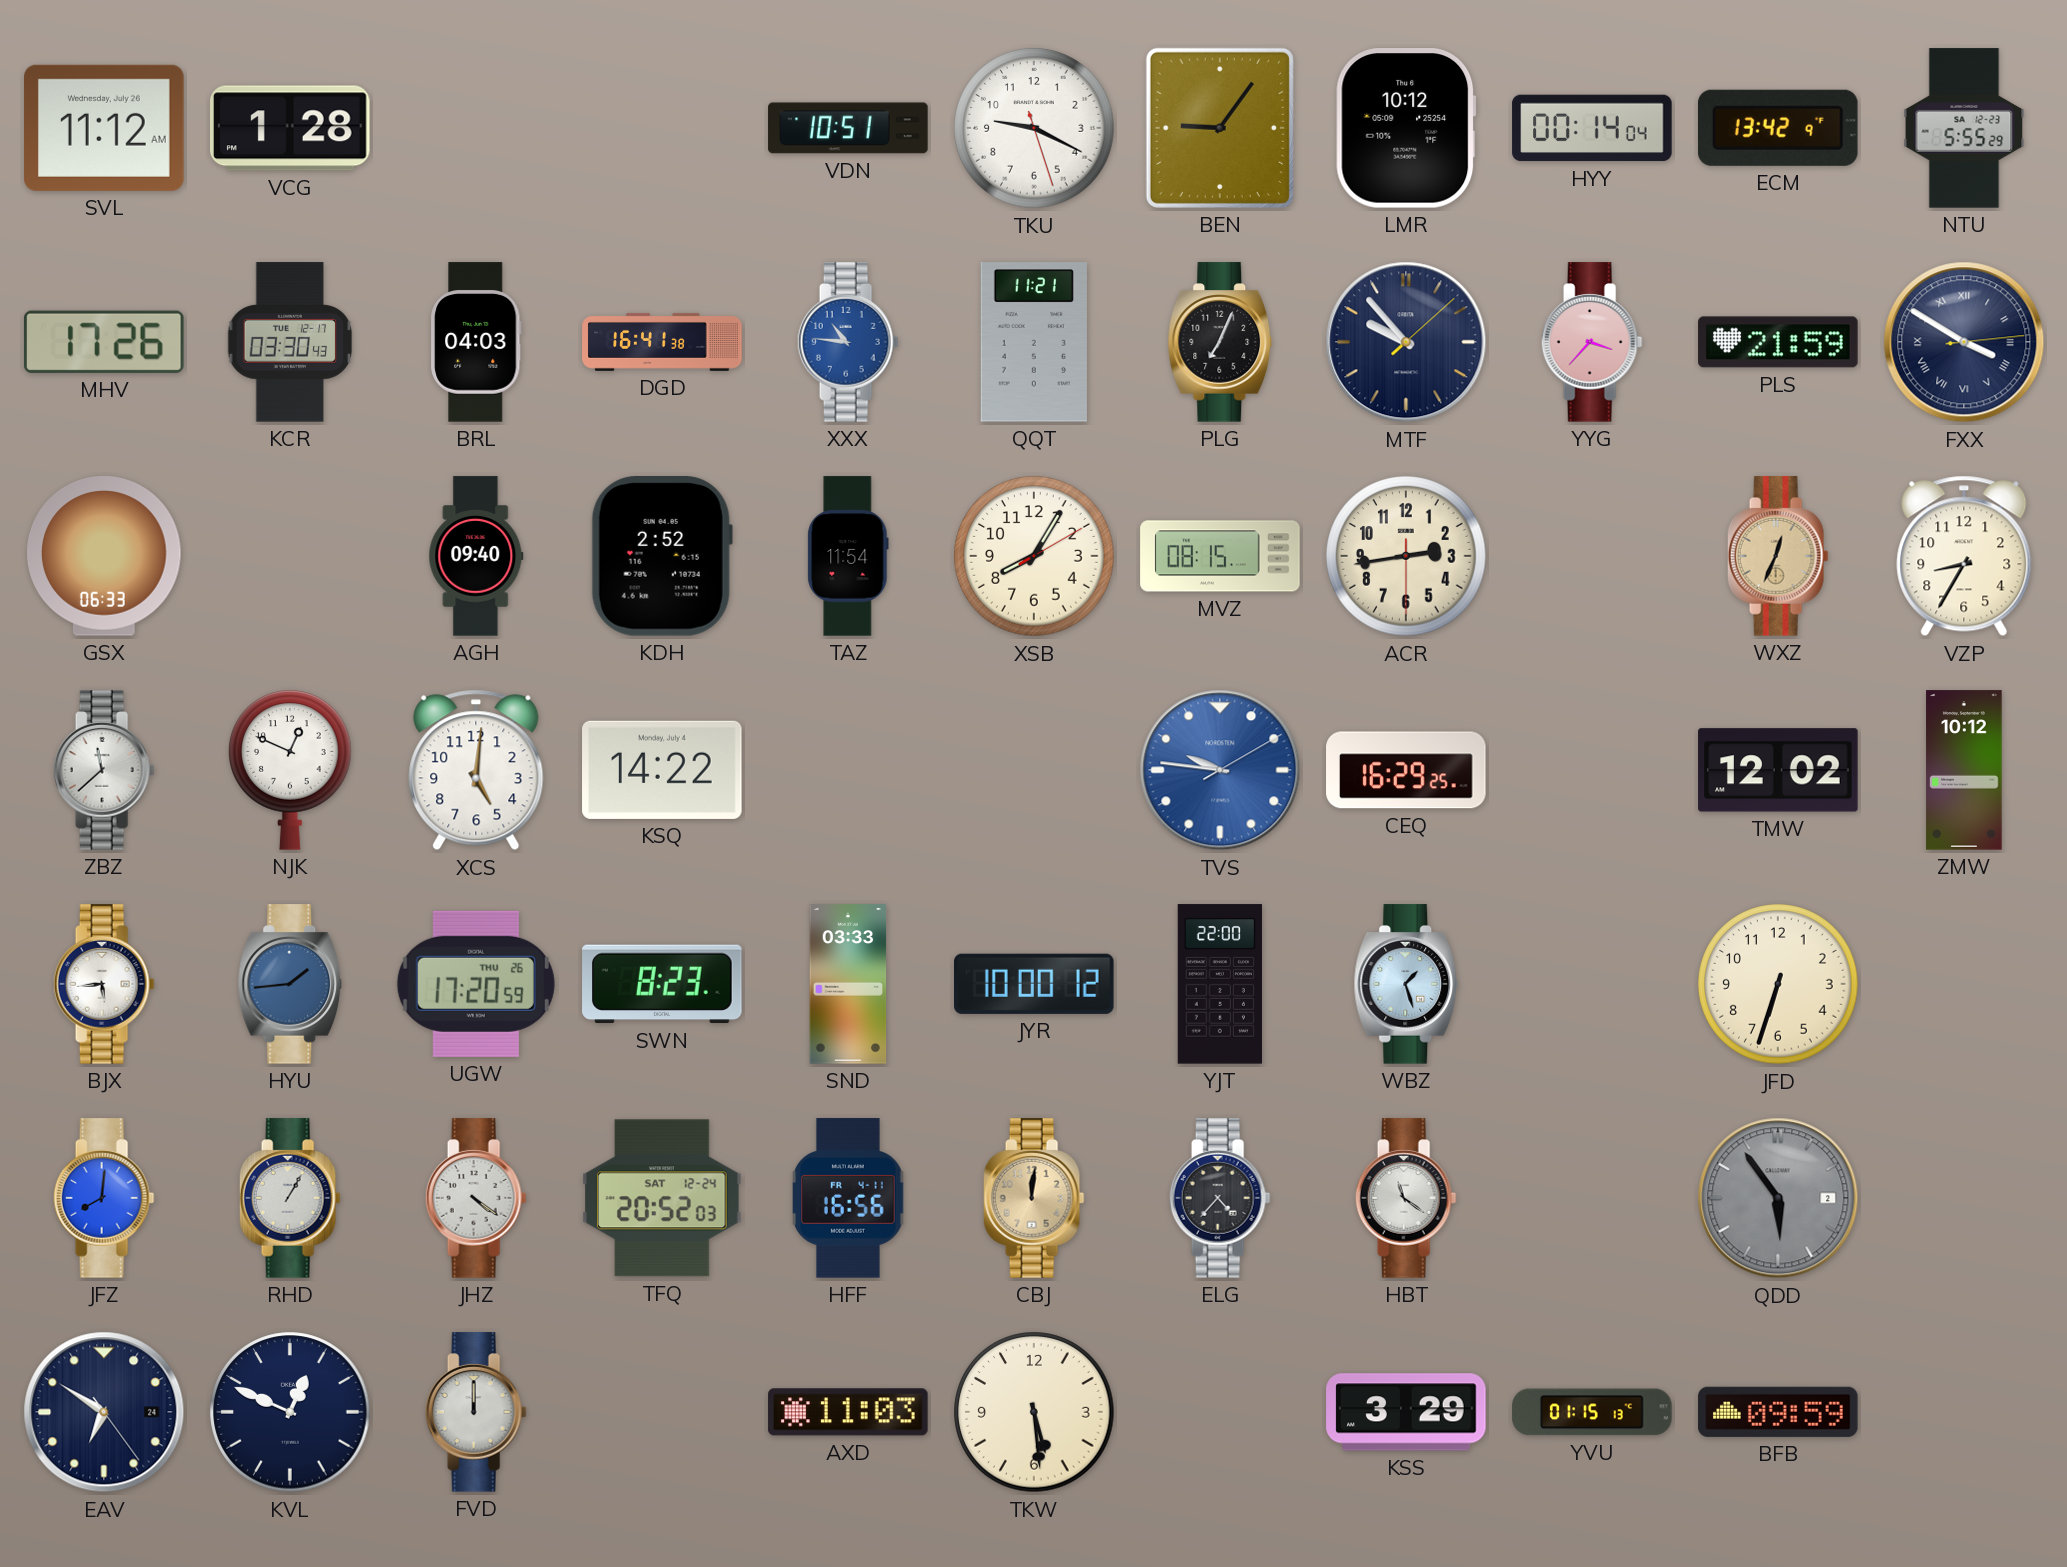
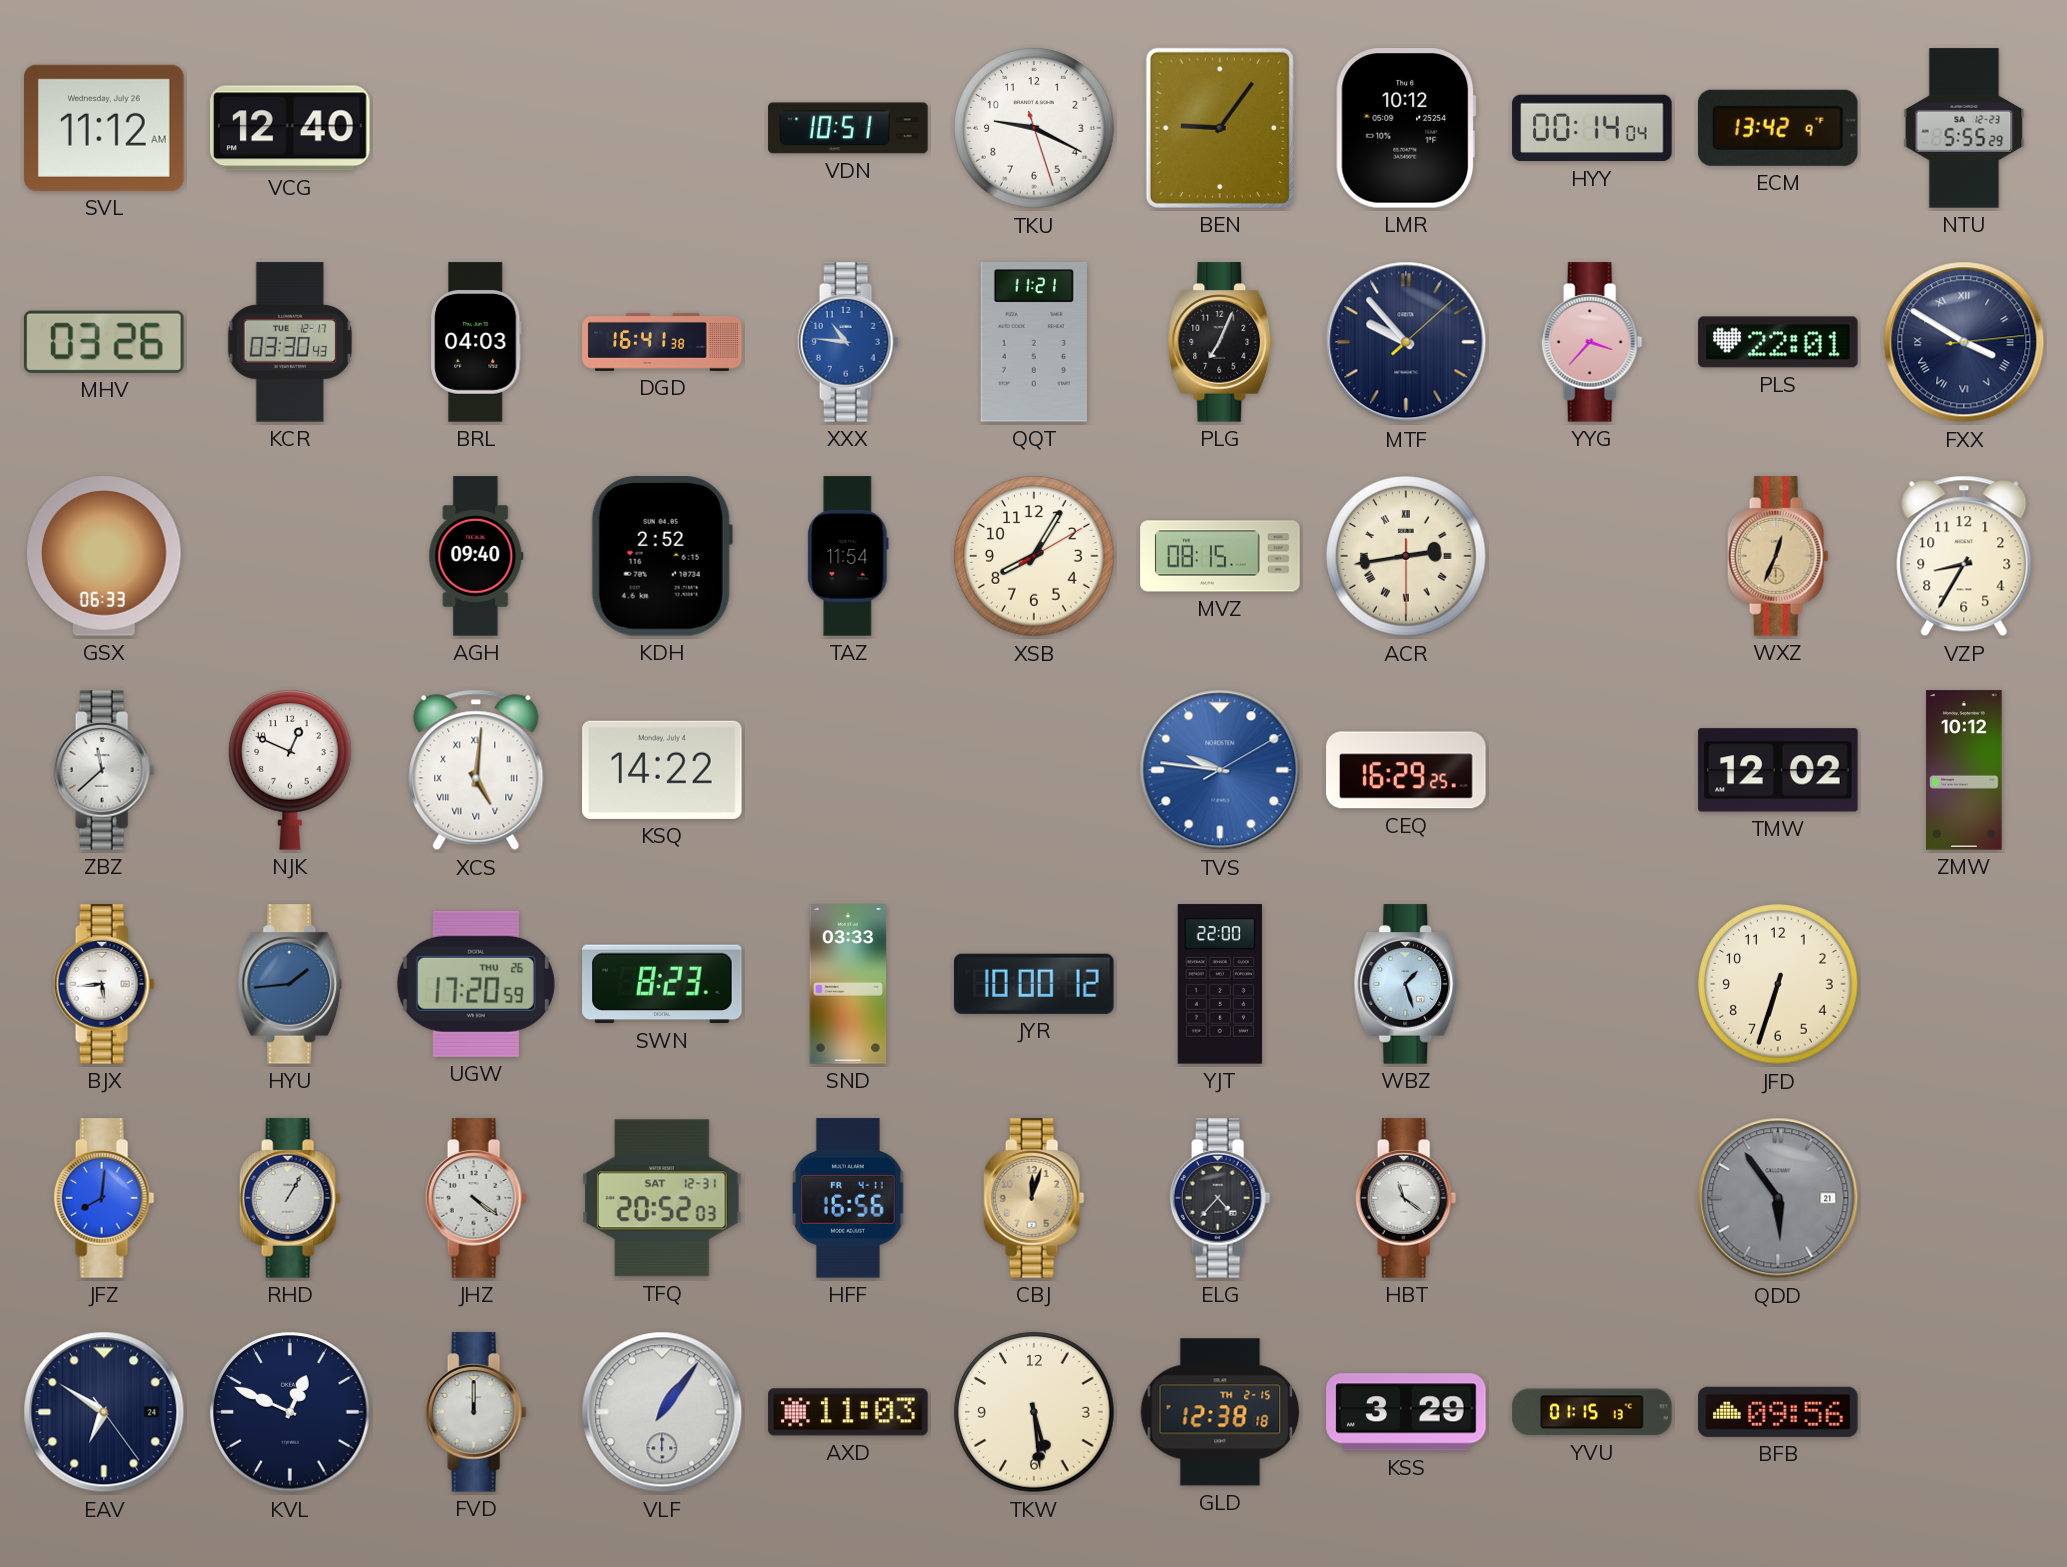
VCG: 1:28 -> 12:40 (291, 128)
MHV: 17:26 -> 03:26 (104, 342)
PLS: 21:59 -> 22:01 (1778, 342)
ACR numerals: Arabic -> Roman (1406, 556)
XCS numerals: Arabic -> Roman (476, 770)
TFQ date: SAT 12-24 -> SAT 12-31 (662, 1198)
CBJ: 12:01 -> 12:03 (1034, 1198)
QDD date: 2 -> 21 (1778, 1198)
VLF: none -> 1:06 (662, 1412)
GLD: none -> 12:38 (1220, 1412)
BFB: 09:59 -> 09:56 (1778, 1412)
